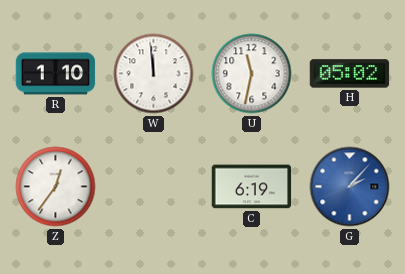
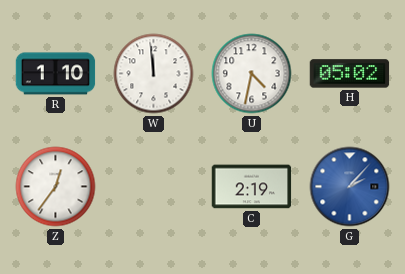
U: 11:32 -> 4:32 (252, 74)
C: 6:19 -> 2:19 (252, 187)
